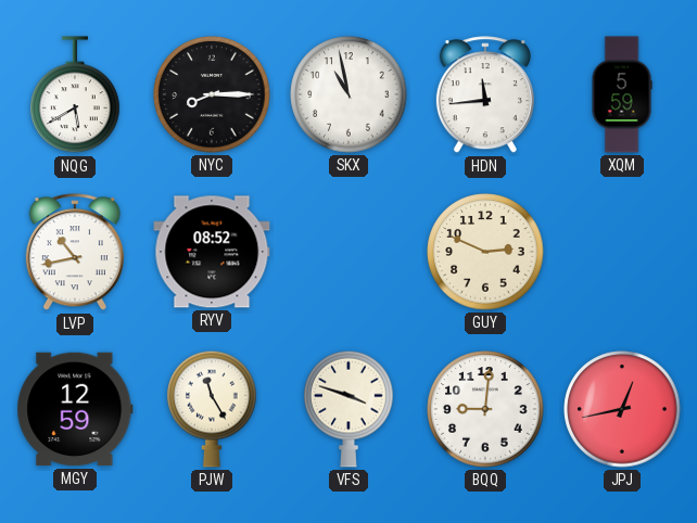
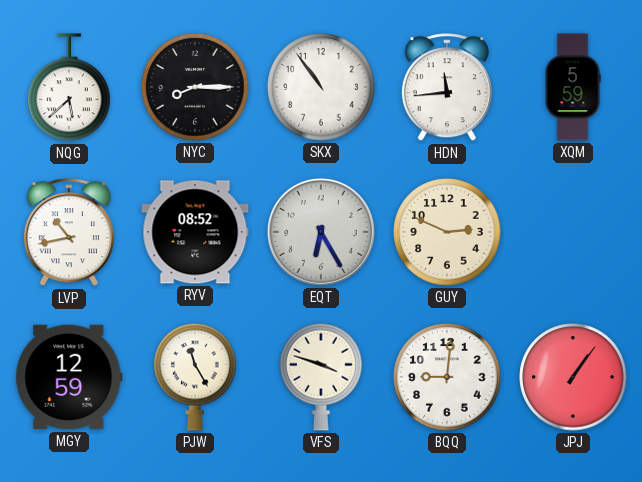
NQG: 5:40 -> 5:38 (69, 88)
SKX: 10:58 -> 10:54 (321, 87)
EQT: none -> 6:25 (321, 232)
JPJ: 12:43 -> 1:06 (573, 377)
